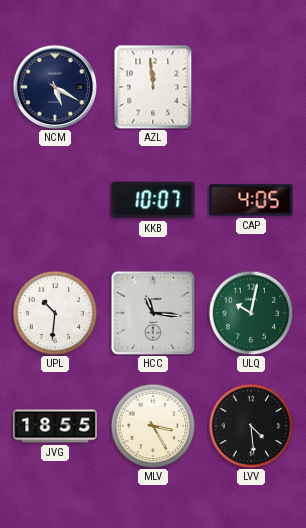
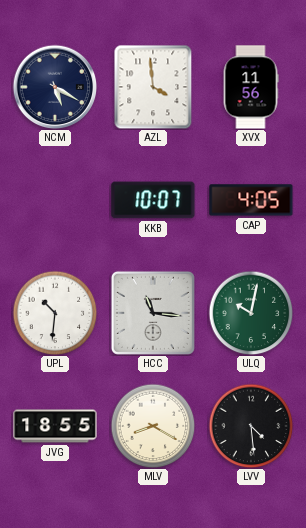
AZL: 11:59 -> 3:59 (153, 87)
XVX: none -> 11:56 (251, 87)
MLV: 3:25 -> 8:20 (153, 426)
